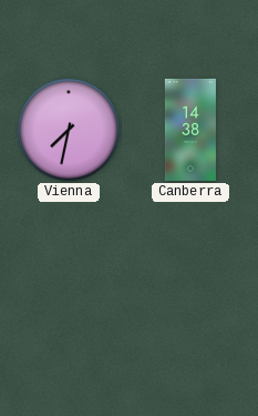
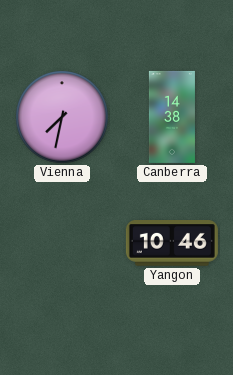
Yangon: none -> 10:46 (172, 244)
